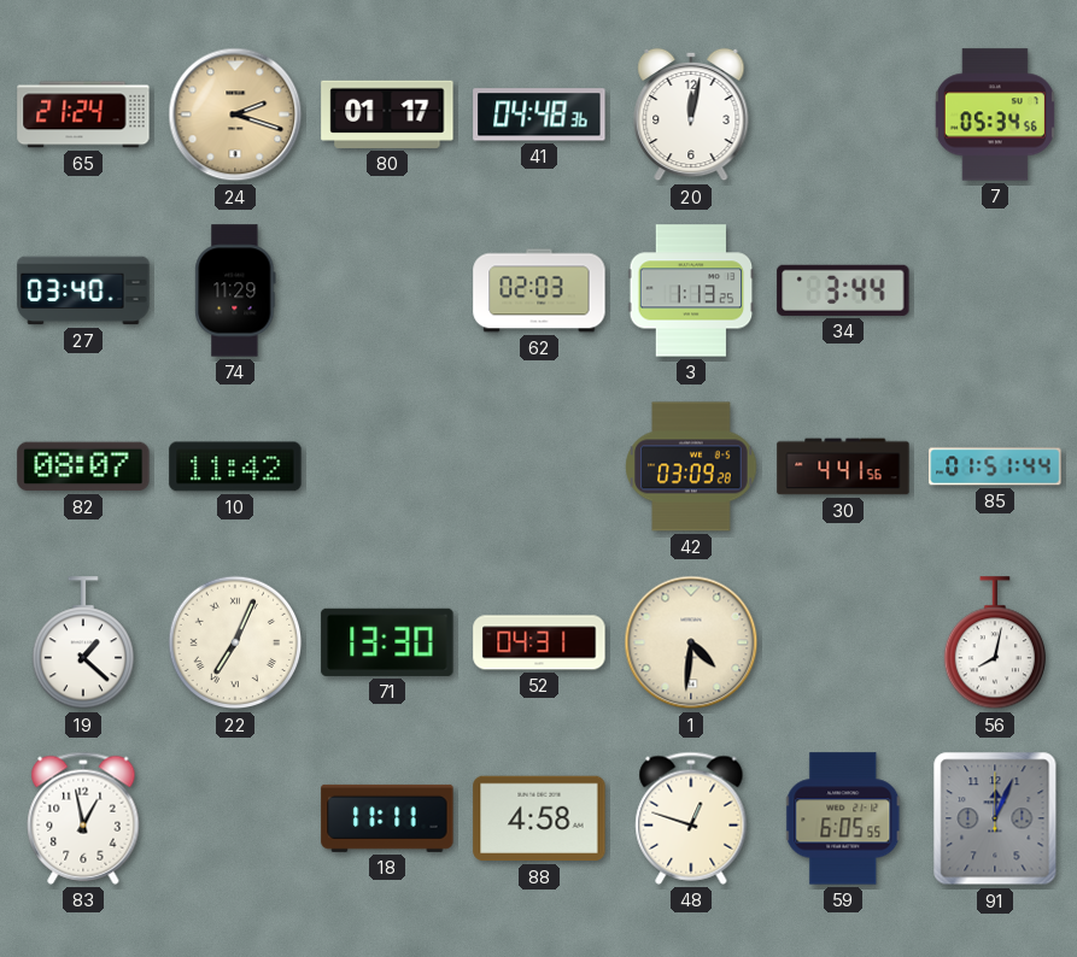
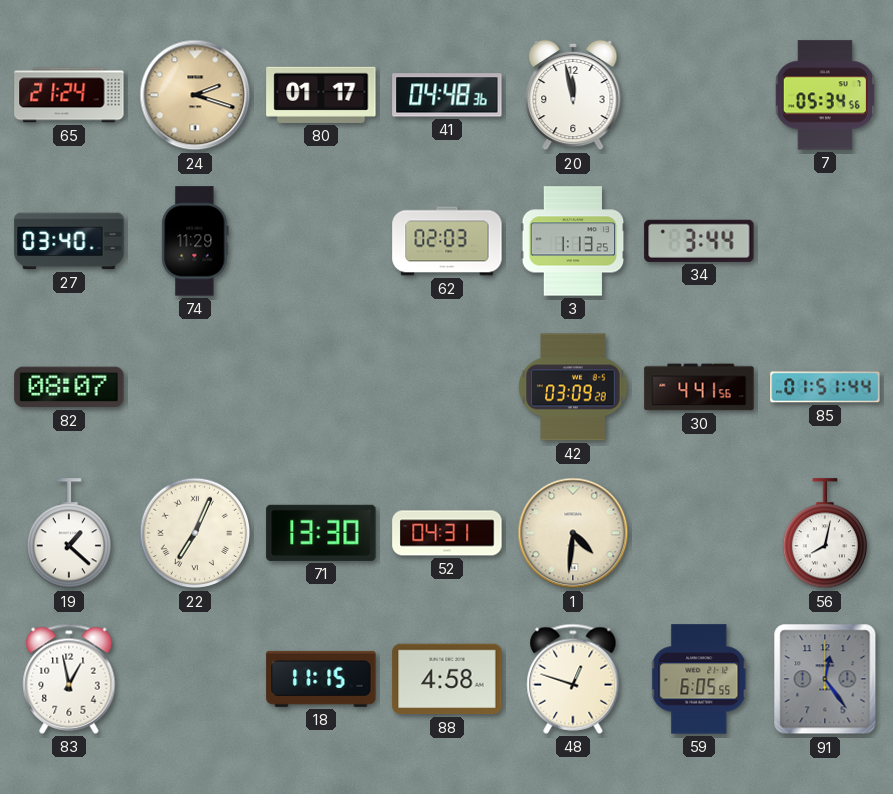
20: 12:02 -> 11:58 (573, 95)
10: 11:42 -> none (235, 466)
18: 11:11 -> 11:15 (321, 679)
91: 12:04 -> 12:24 (825, 679)
